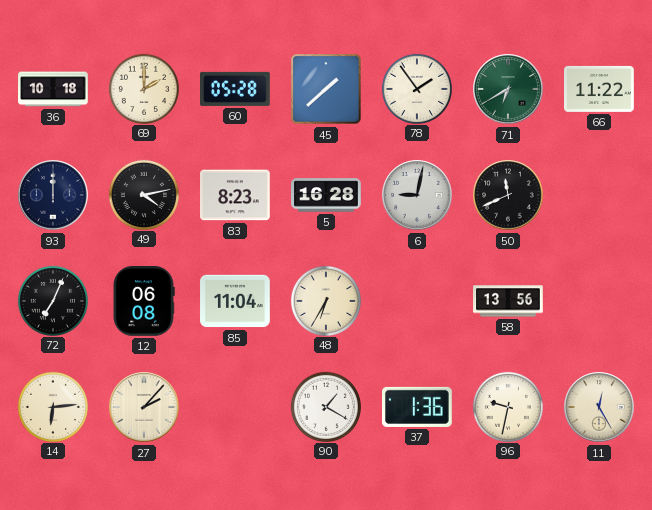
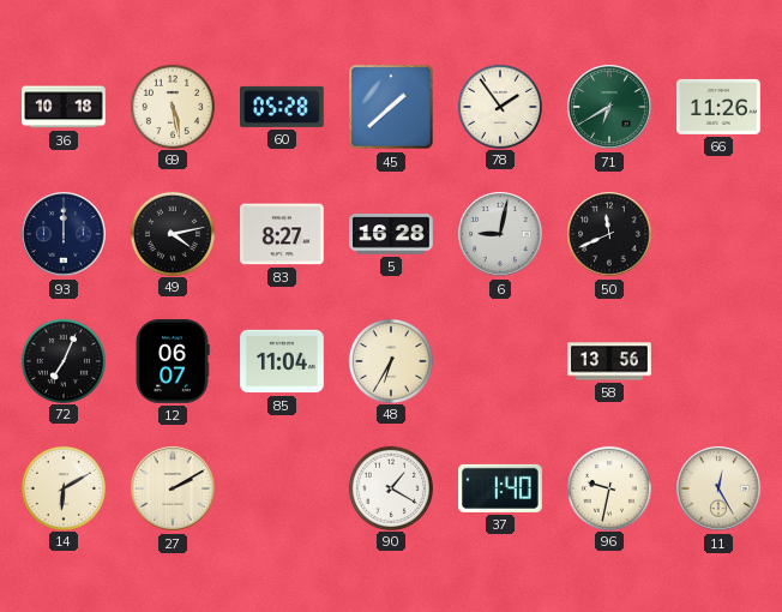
69: 2:00 -> 5:28 (172, 106)
66: 11:22 -> 11:26 (718, 107)
83: 8:23 -> 8:27 (283, 234)
12: 06:08 -> 06:07 (173, 362)
14: 6:14 -> 6:10 (62, 487)
27: 2:07 -> 2:10 (173, 488)
37: 1:36 -> 1:40 (501, 488)
